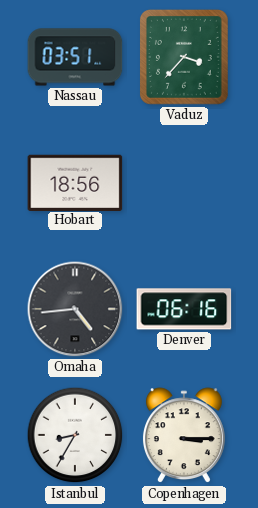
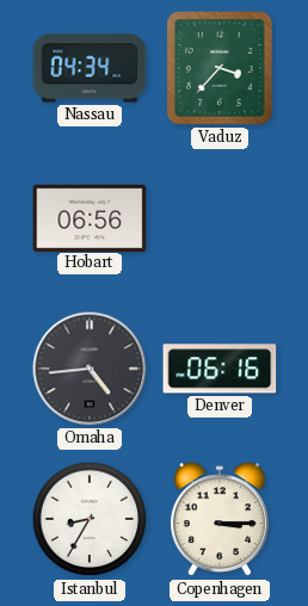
Nassau: 03:51 -> 04:34 (90, 68)
Hobart: 18:56 -> 06:56 (90, 217)
